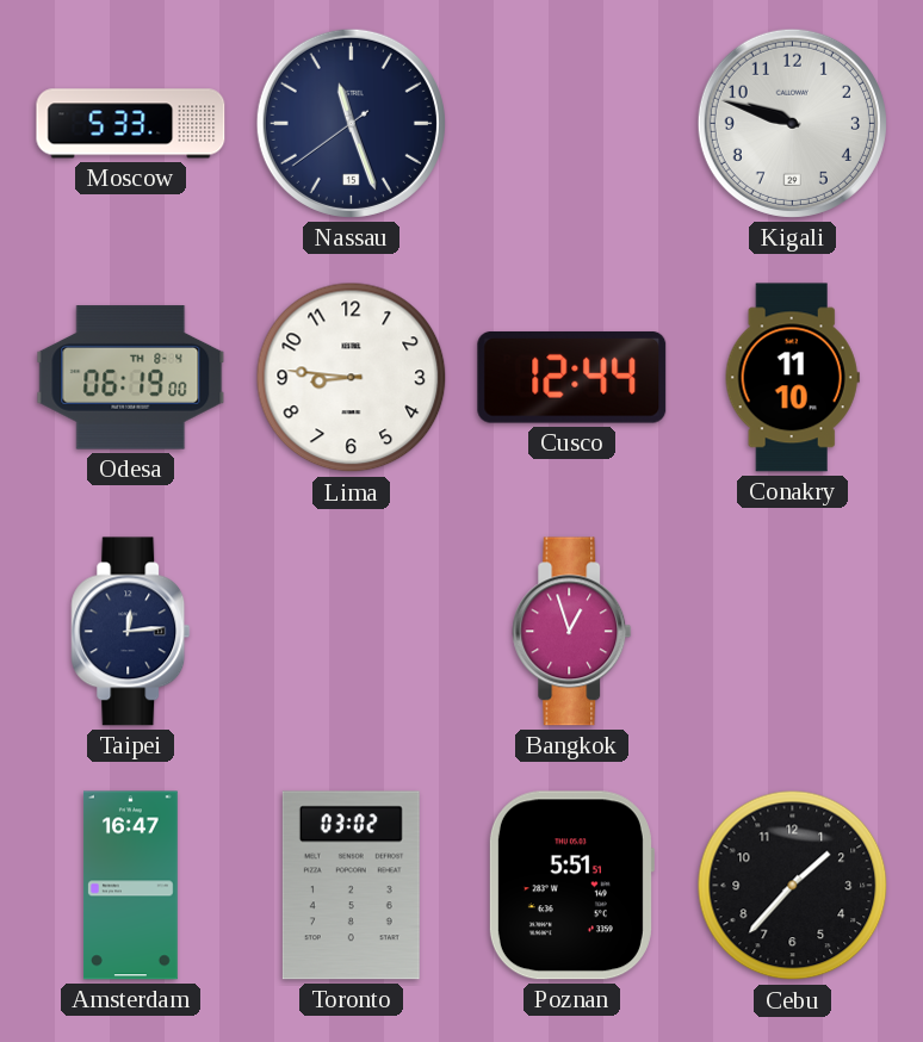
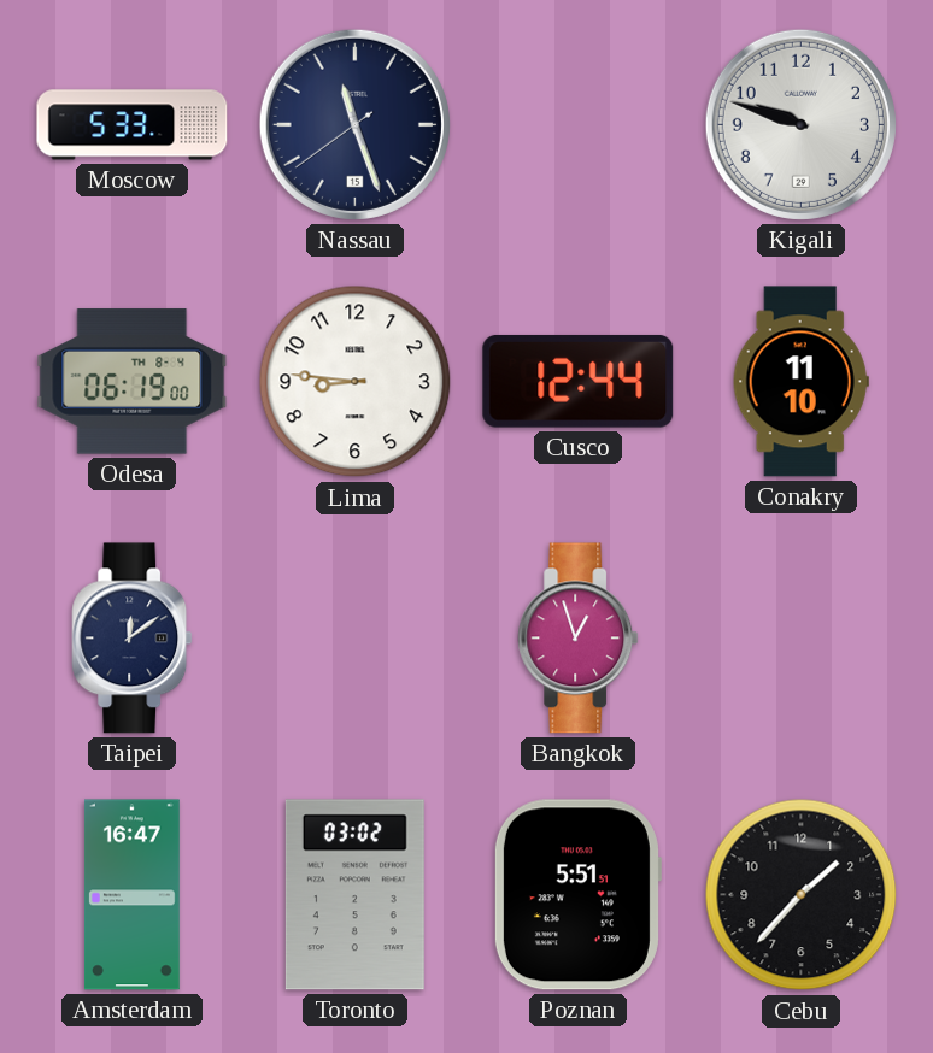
Taipei: 12:14 -> 12:09 (133, 639)
